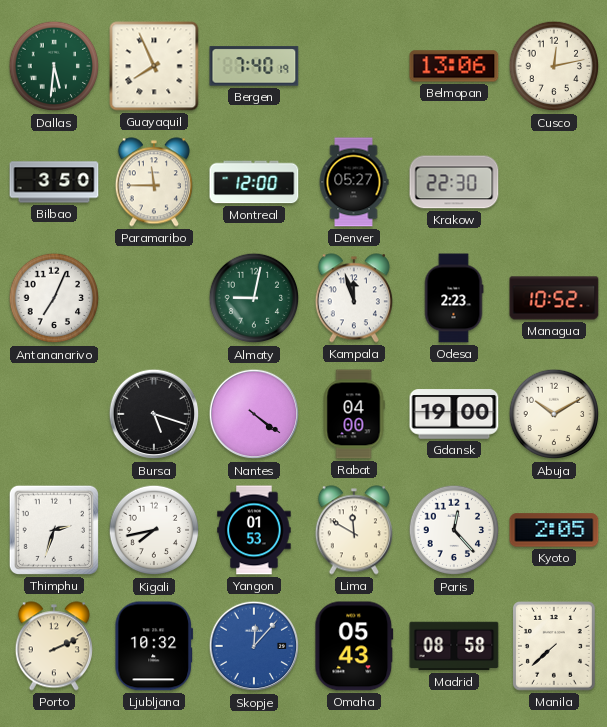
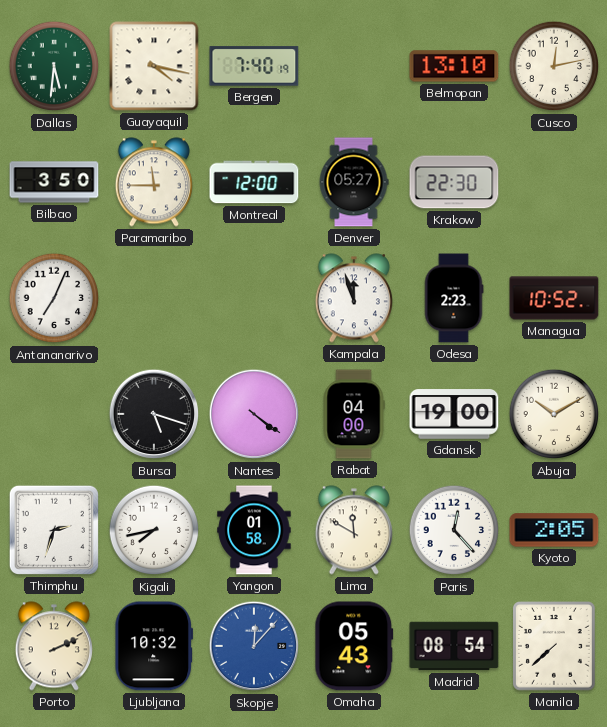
Guayaquil: 7:56 -> 4:17 (154, 66)
Belmopan: 13:06 -> 13:10 (454, 66)
Almaty: 9:02 -> none (254, 298)
Yangon: 01:53 -> 01:58 (254, 530)
Madrid: 08:58 -> 08:54 (454, 646)
